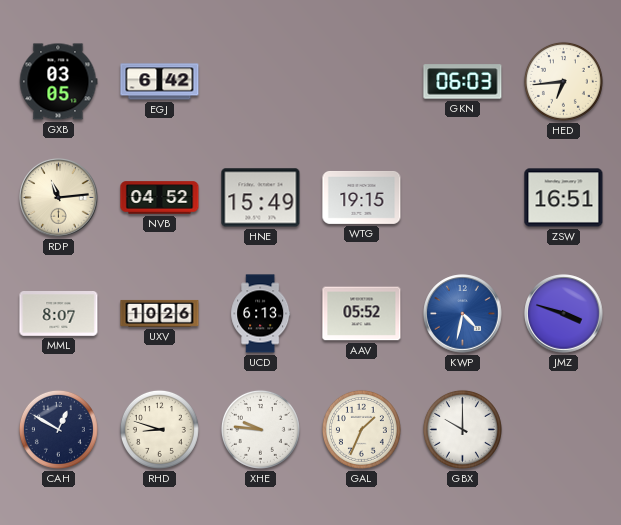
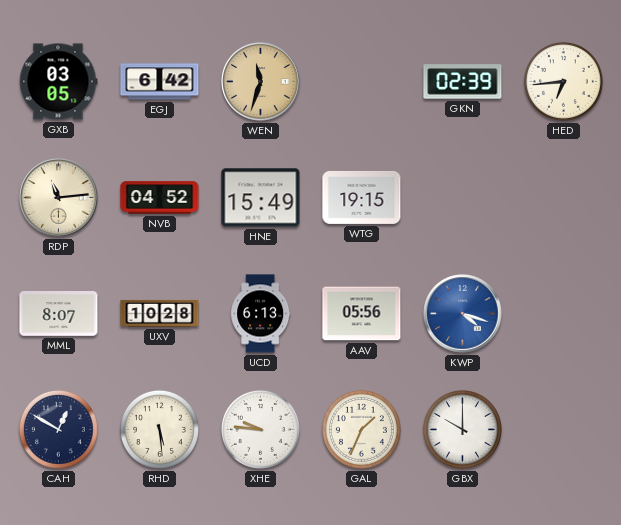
WEN: none -> 11:33 (261, 82)
GKN: 06:03 -> 02:39 (463, 82)
ZSW: 16:51 -> none (564, 198)
UXV: 10:26 -> 10:28 (160, 313)
AAV: 05:52 -> 05:56 (362, 314)
KWP: 4:32 -> 4:18 (463, 314)
JMZ: 3:48 -> none (564, 314)
RHD: 8:48 -> 5:29 (159, 429)
